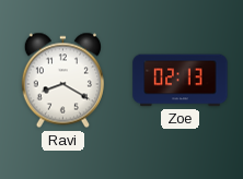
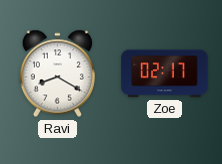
Zoe: 02:13 -> 02:17 (165, 74)
